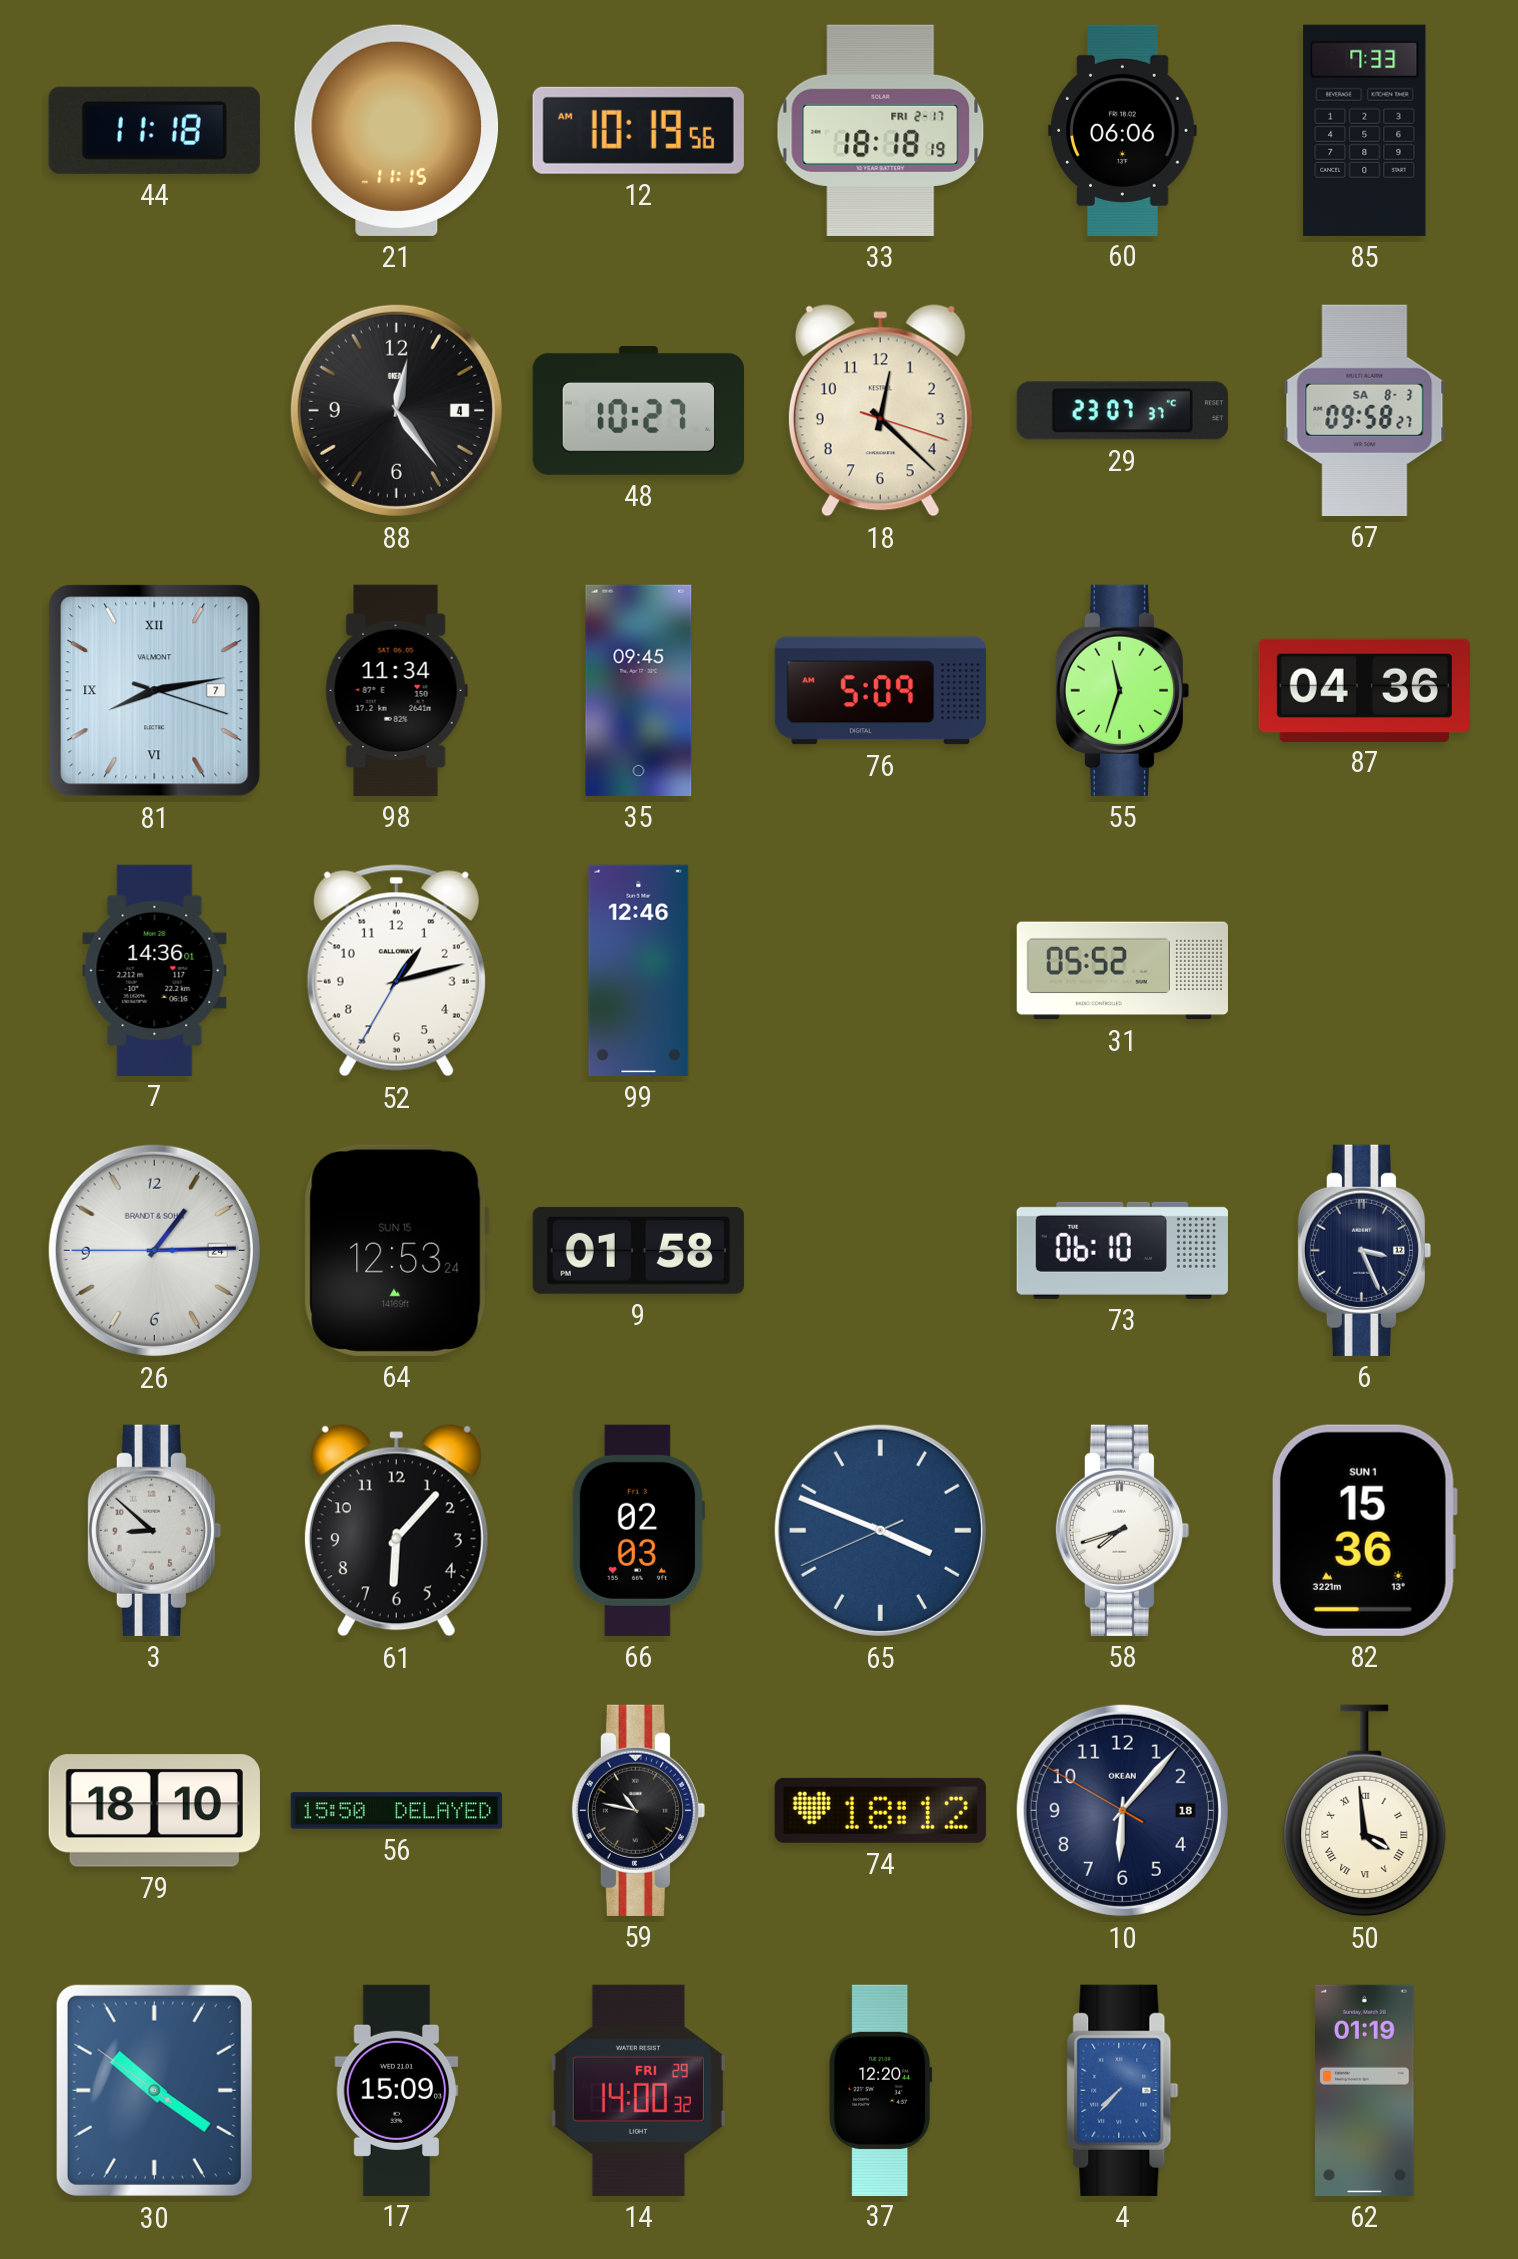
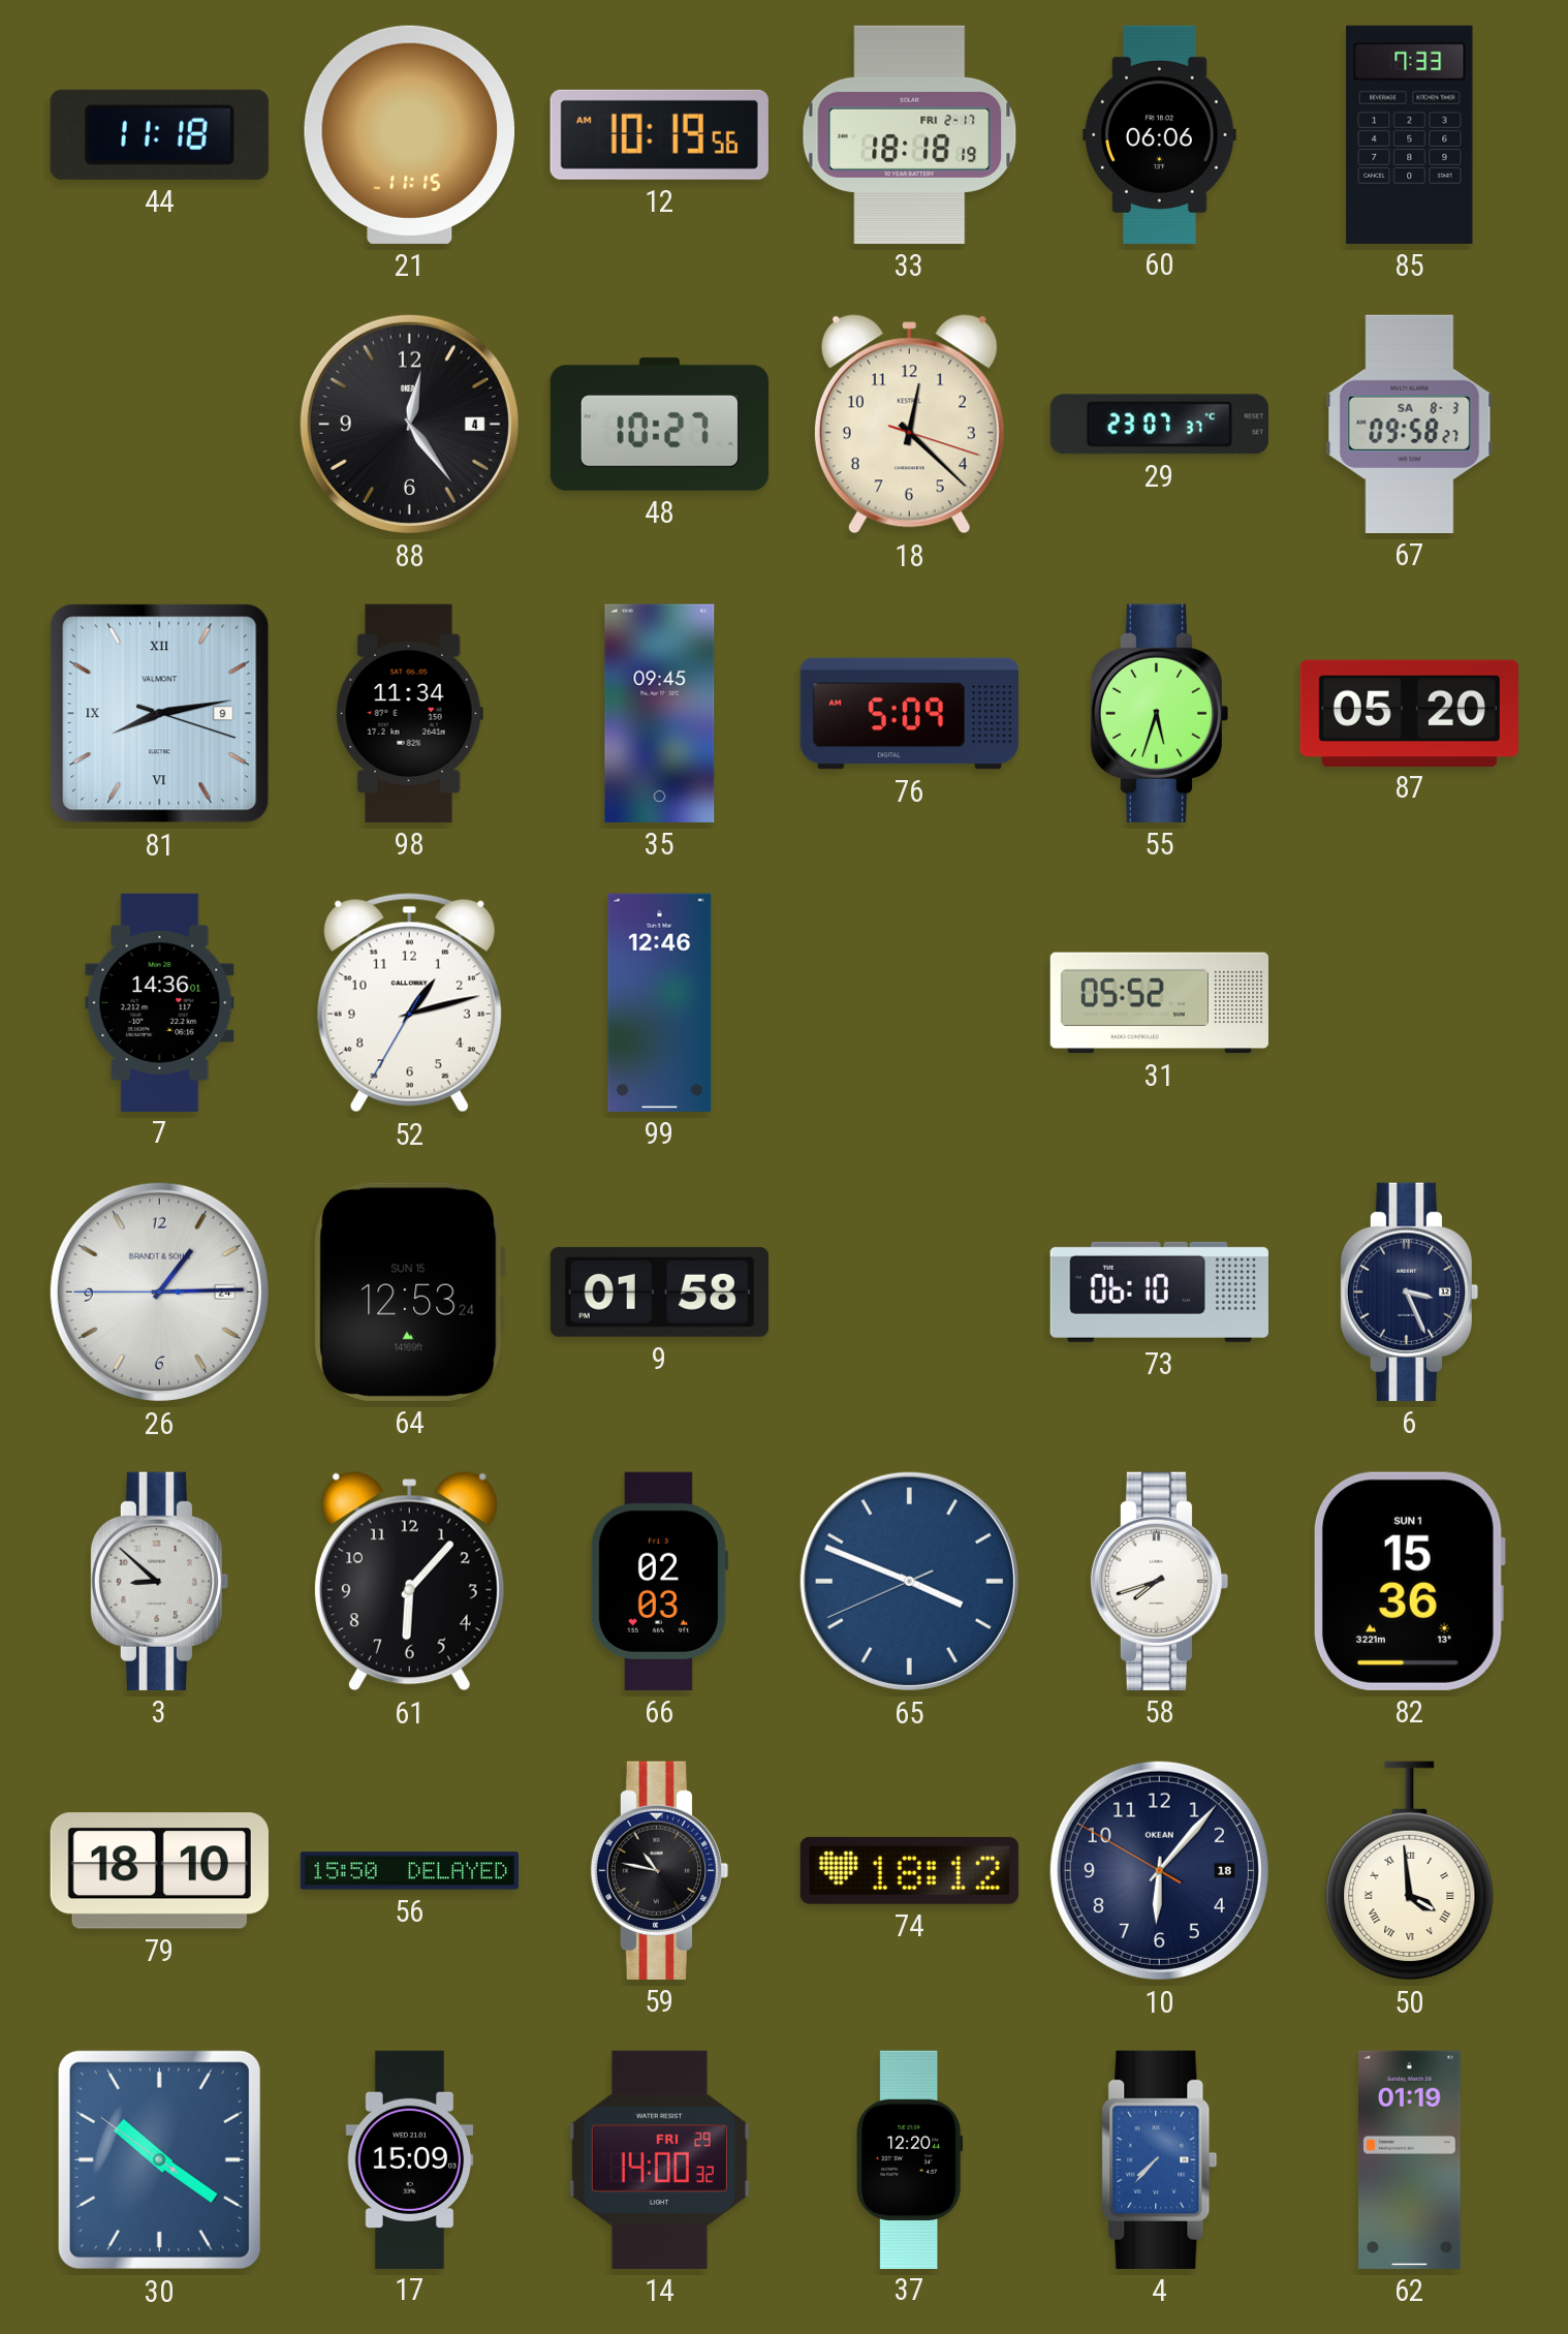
81 date: 7 -> 9 (160, 714)
55: 11:33 -> 5:33 (1159, 713)
87: 04:36 -> 05:20 (1409, 713)
